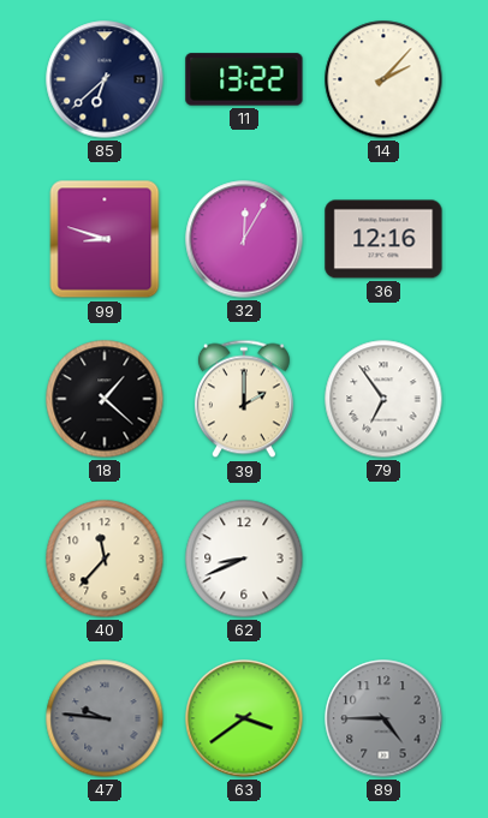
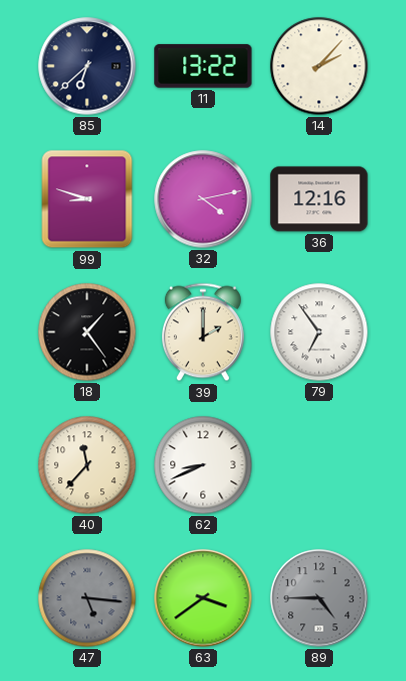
32: 12:05 -> 4:13 (203, 199)
18: 1:22 -> 1:24 (87, 332)
47: 9:46 -> 5:16 (87, 598)
